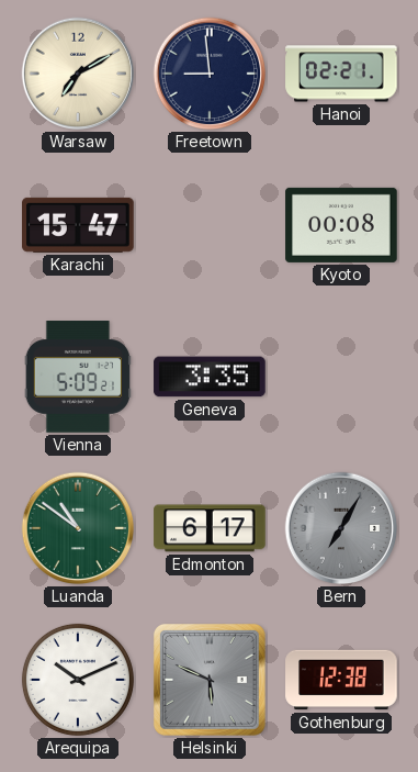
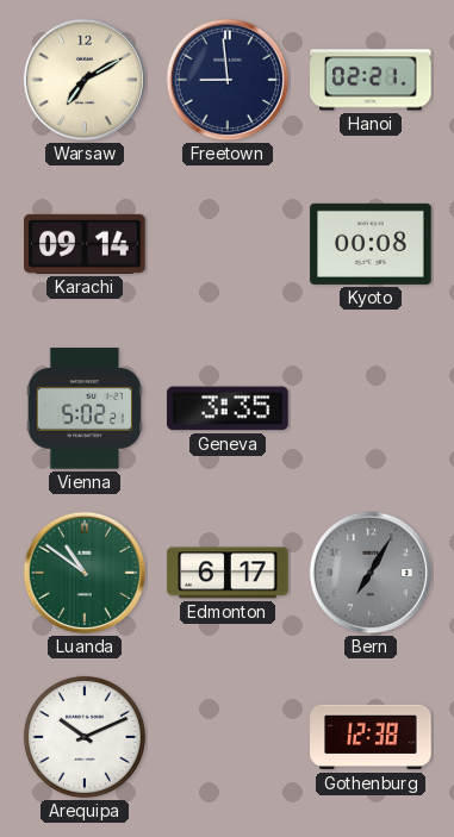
Karachi: 15:47 -> 09:14 (85, 244)
Vienna: 5:09 -> 5:02 (85, 408)
Helsinki: 5:49 -> none (210, 680)
